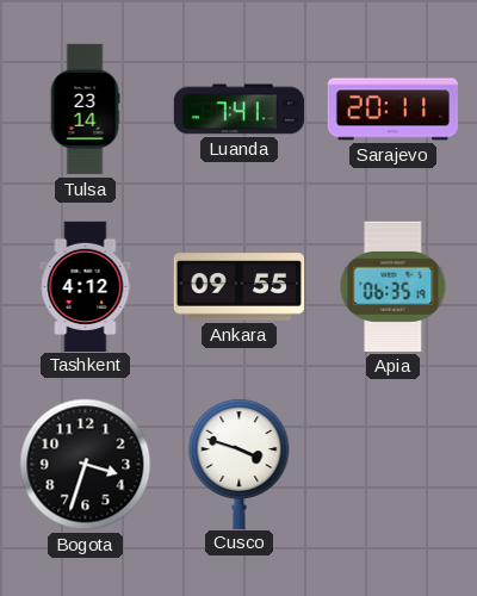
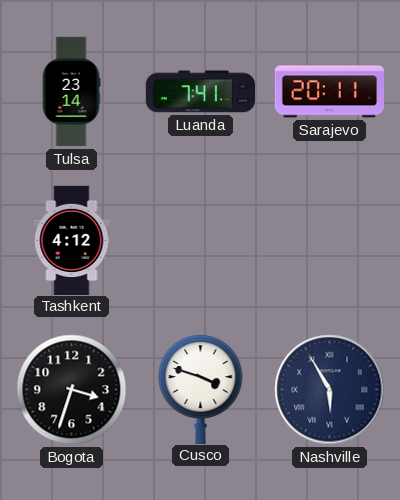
Ankara: 09:55 -> none (238, 287)
Apia: 06:35 -> none (394, 286)
Nashville: none -> 5:55 (330, 390)
